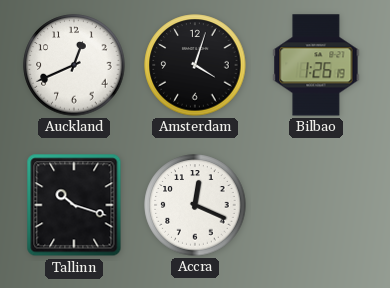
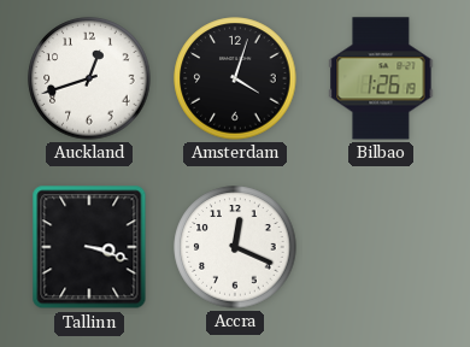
Auckland: 12:41 -> 12:42 (89, 78)
Tallinn: 10:18 -> 3:18 (89, 247)
